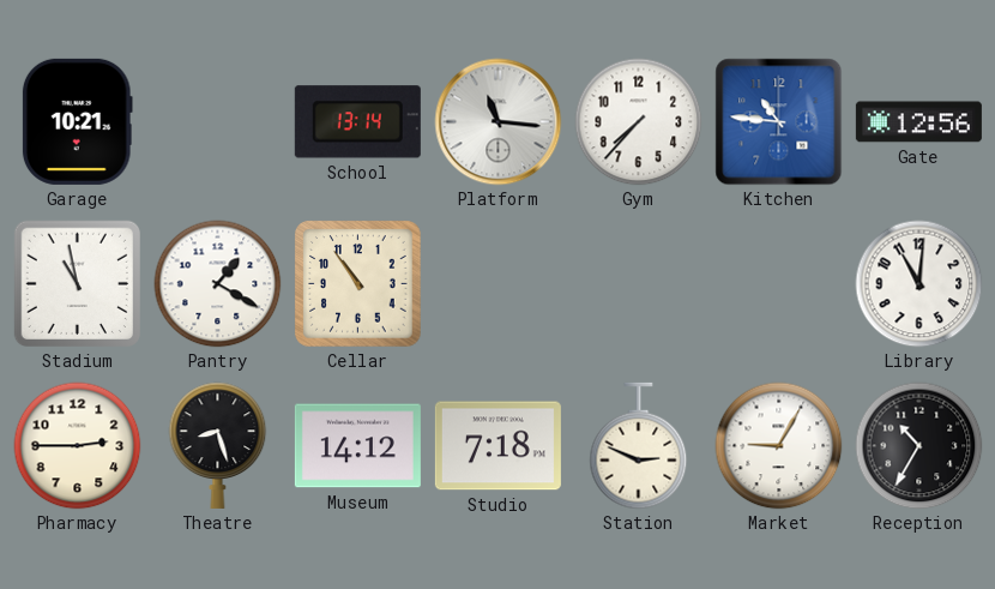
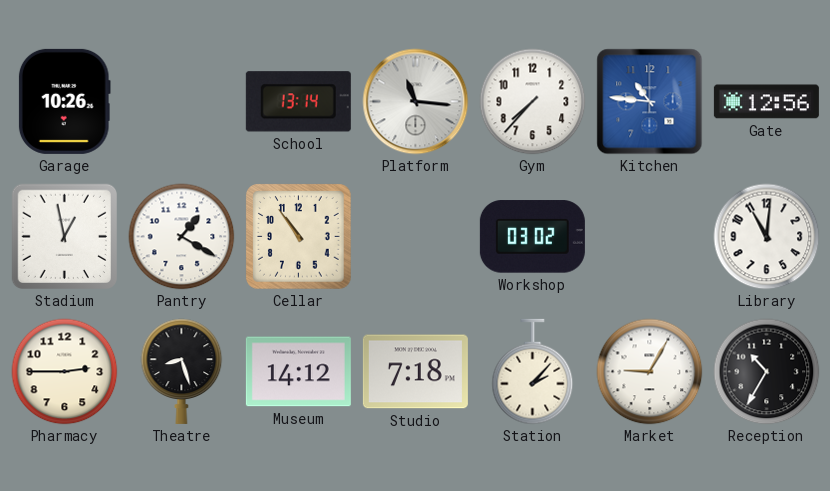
Garage: 10:21 -> 10:26 (64, 101)
Stadium: 10:58 -> 12:58 (64, 236)
Workshop: none -> 03:02 (532, 237)
Station: 2:49 -> 2:07 (533, 372)
